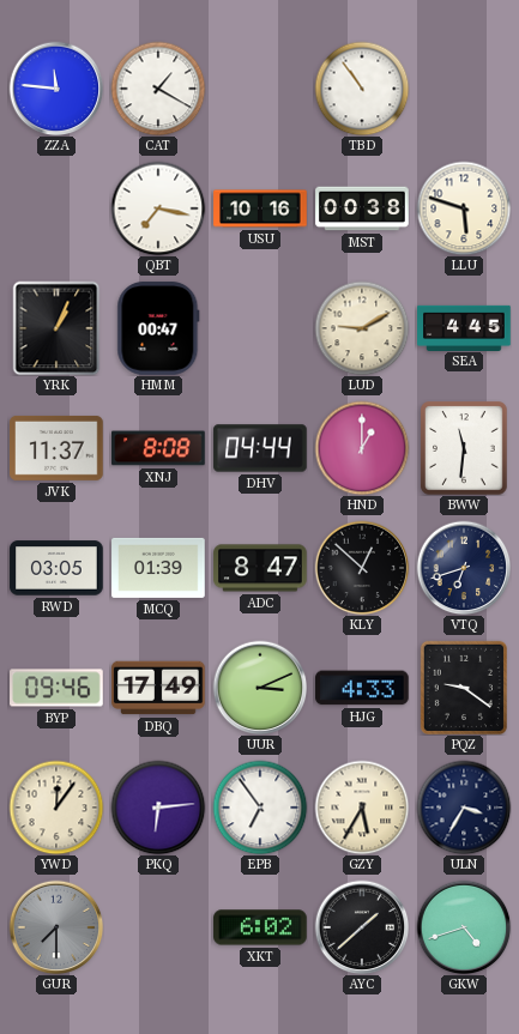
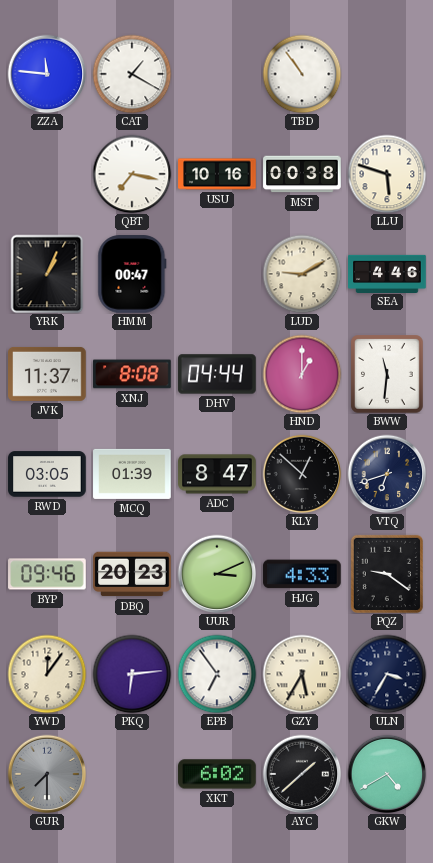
SEA: 4:45 -> 4:46 (387, 273)
DBQ: 17:49 -> 20:23 (132, 574)
GKW: 4:42 -> 4:40 (387, 774)
